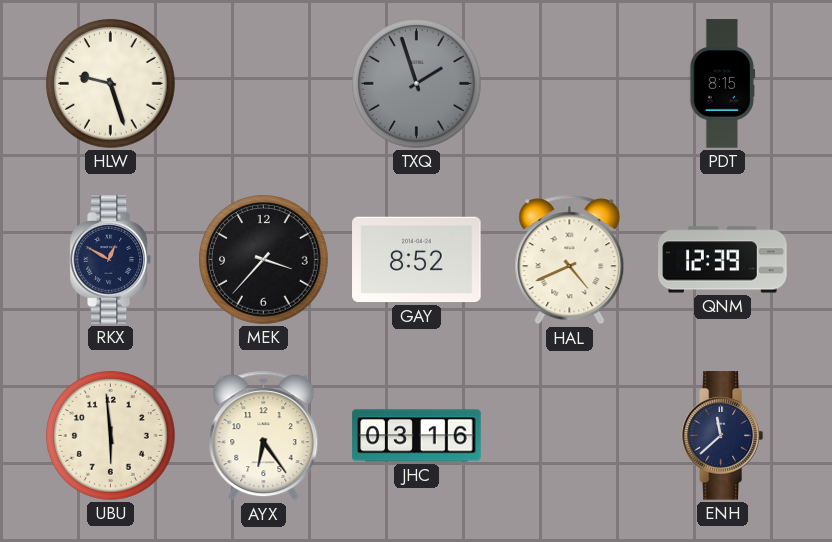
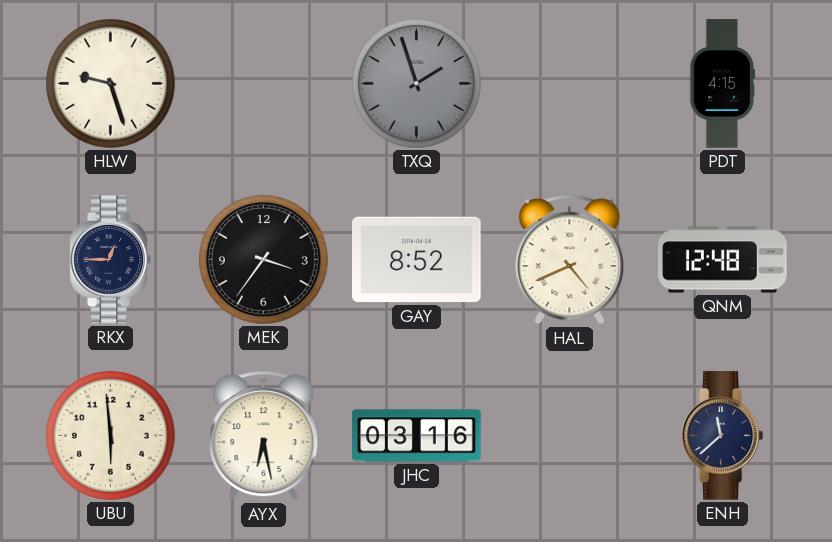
PDT: 8:15 -> 4:15 (723, 84)
RKX: 12:50 -> 12:45 (110, 260)
MEK: 3:37 -> 3:36 (264, 260)
QNM: 12:39 -> 12:48 (723, 260)
AYX: 6:24 -> 6:28 (264, 436)
